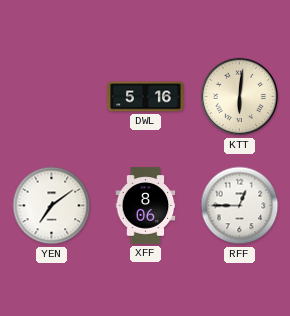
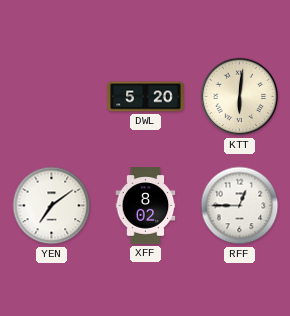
DWL: 5:16 -> 5:20 (146, 97)
XFF: 8:06 -> 8:02 (146, 206)
